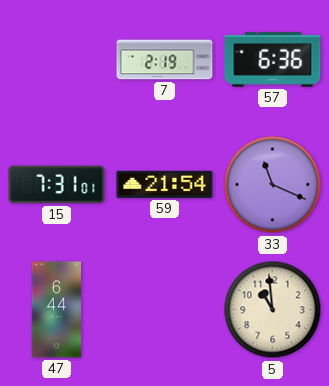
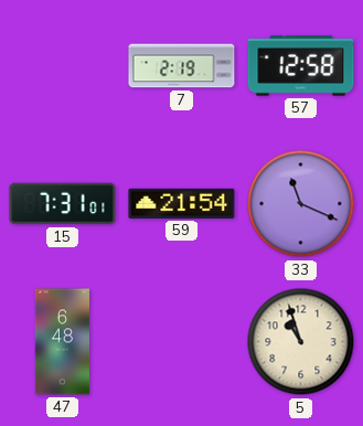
57: 6:36 -> 12:58 (301, 66)
47: 6:44 -> 6:48 (62, 342)
5: 10:59 -> 10:57 (301, 342)
